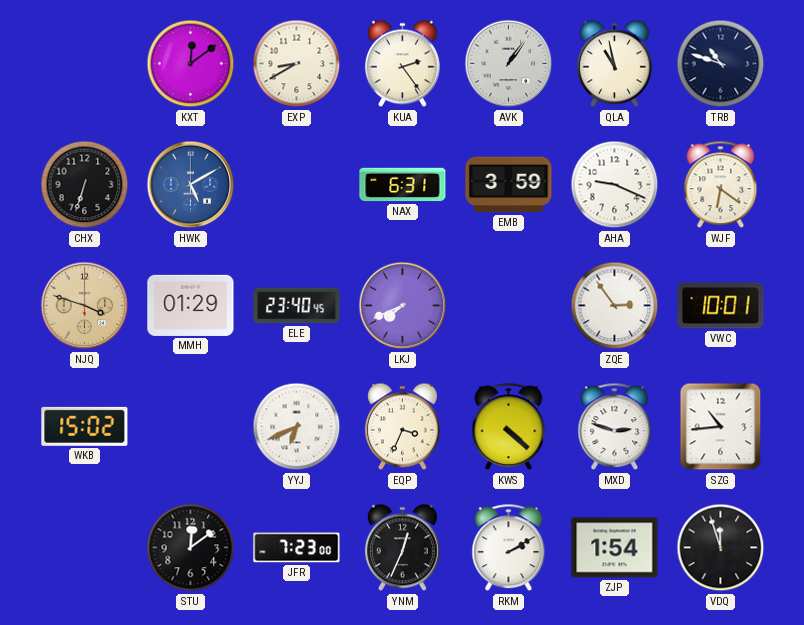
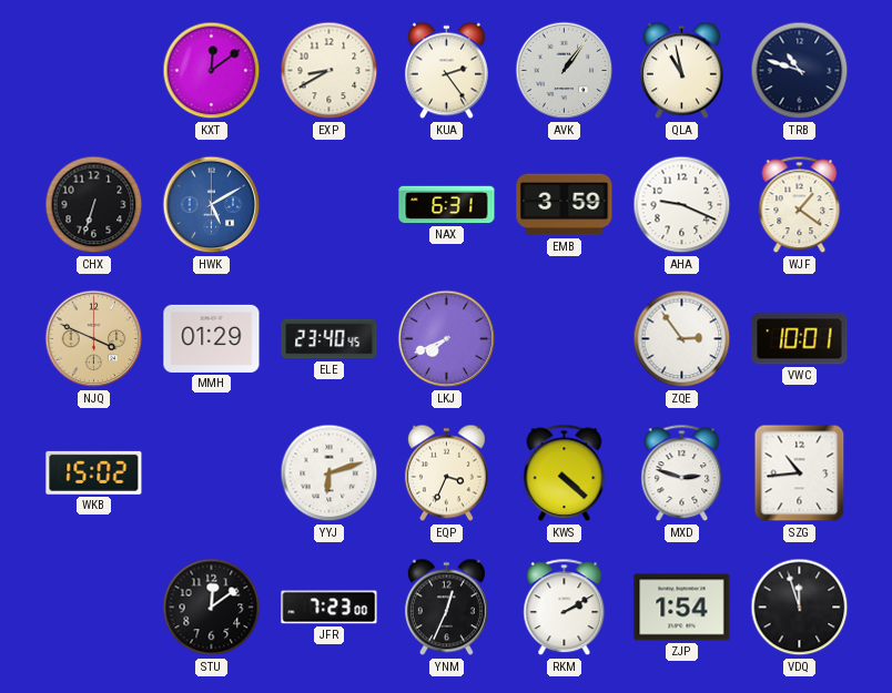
WJF: 6:21 -> 1:21 (800, 205)
NJQ: 3:48 -> 3:49 (94, 339)
YYJ: 6:41 -> 6:12 (330, 473)
